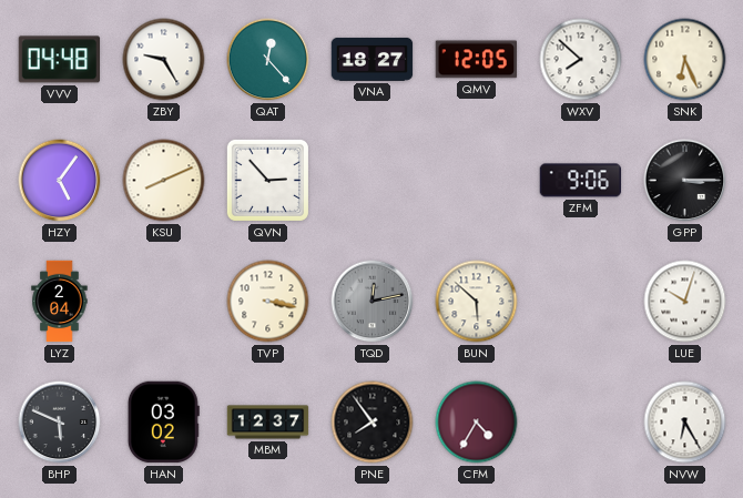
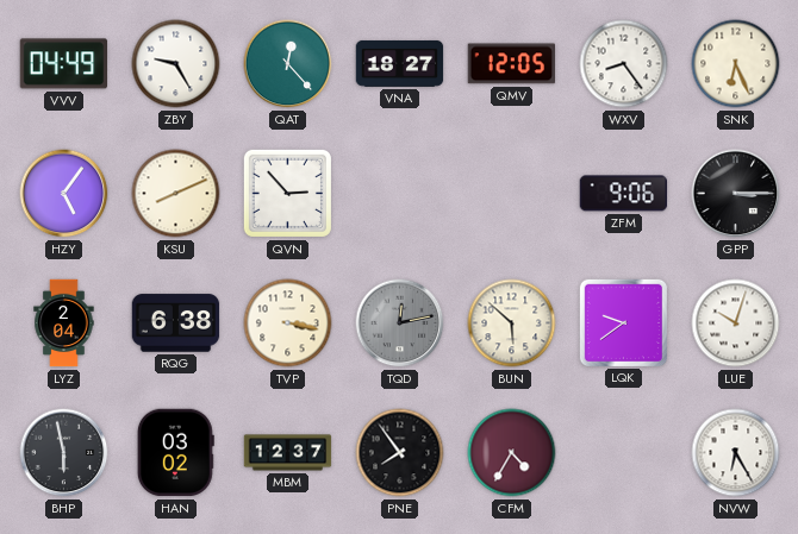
VVV: 04:48 -> 04:49 (64, 64)
WXV: 7:52 -> 8:24 (624, 64)
RQG: none -> 6:38 (176, 323)
LQK: none -> 9:39 (623, 322)
BHP: 5:49 -> 5:58 (64, 453)
